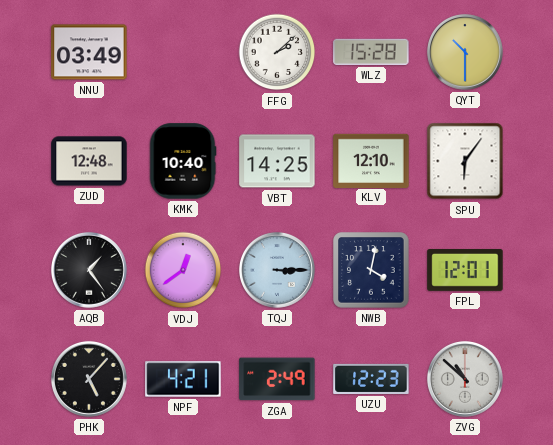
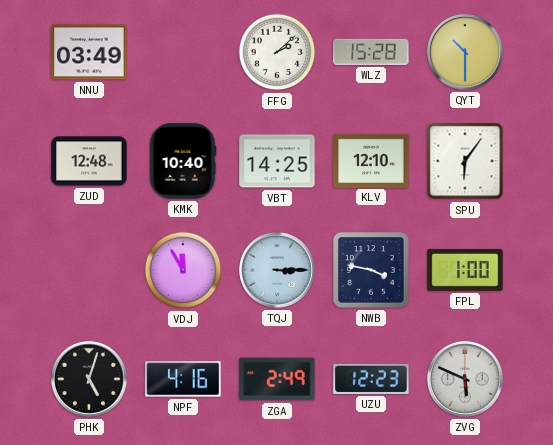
AQB: 1:24 -> none (89, 270)
VDJ: 12:39 -> 11:55 (183, 270)
NWB: 4:02 -> 3:47 (371, 270)
FPL: 12:01 -> 1:00 (465, 271)
PHK: 5:07 -> 5:03 (89, 379)
NPF: 4:21 -> 4:16 (183, 379)
ZVG: 10:52 -> 5:49 (465, 379)
